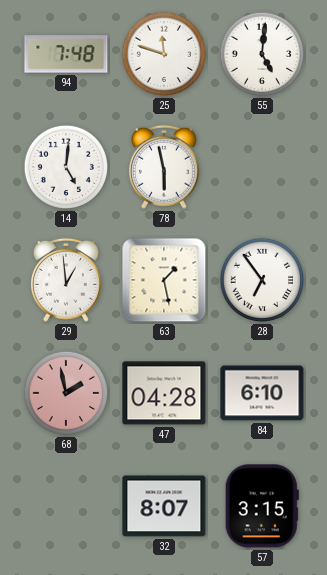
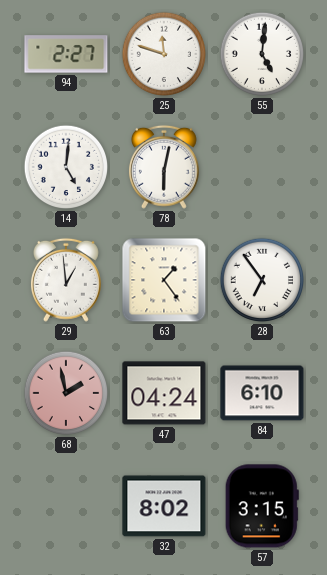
94: 7:48 -> 2:27 (66, 54)
78: 5:58 -> 6:02 (164, 167)
63: 1:28 -> 1:24 (164, 280)
47: 04:28 -> 04:24 (164, 393)
32: 8:07 -> 8:02 (164, 506)
